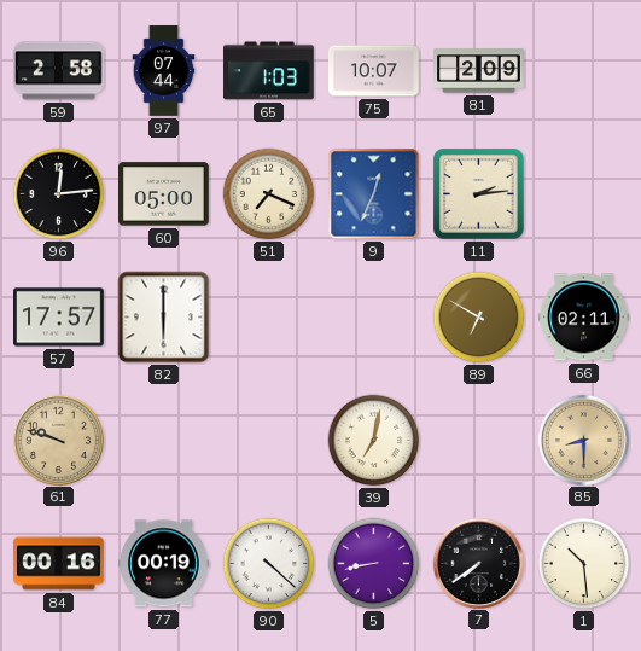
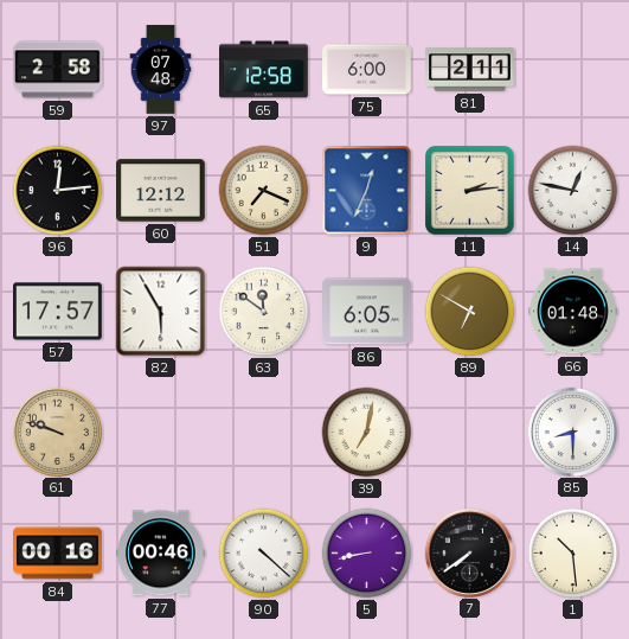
97: 07:44 -> 07:48 (161, 70)
65: 1:03 -> 12:58 (264, 70)
75: 10:07 -> 6:00 (367, 70)
81: 2:09 -> 2:11 (470, 70)
60: 05:00 -> 12:12 (161, 191)
14: none -> 12:47 (573, 191)
82: 6:00 -> 5:55 (161, 312)
63: none -> 11:51 (264, 312)
86: none -> 6:05 (367, 312)
66: 02:11 -> 01:48 (573, 312)
85 dial: champagne -> white (572, 432)
77: 00:19 -> 00:46 (161, 554)
